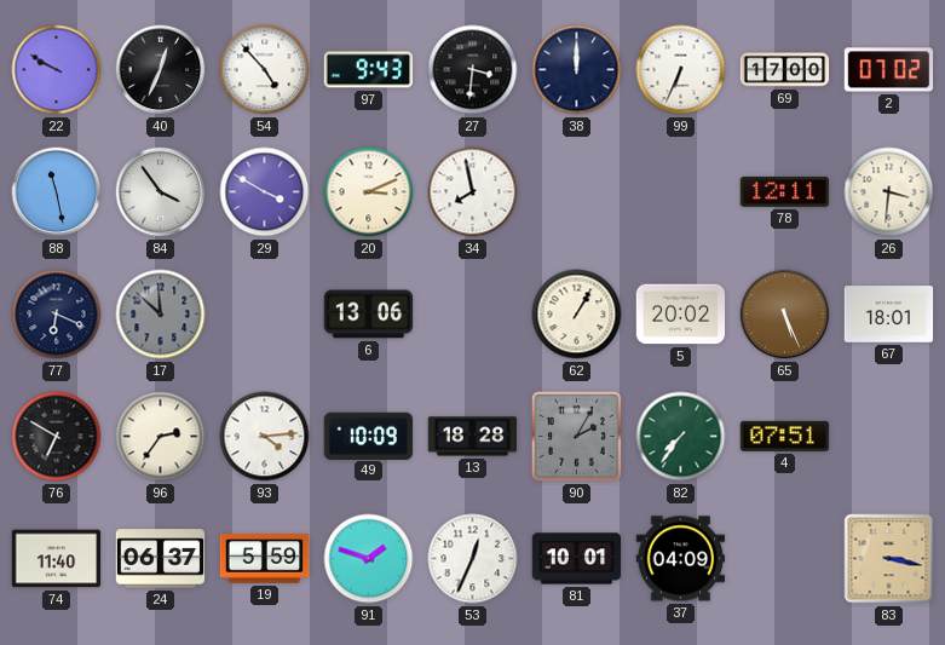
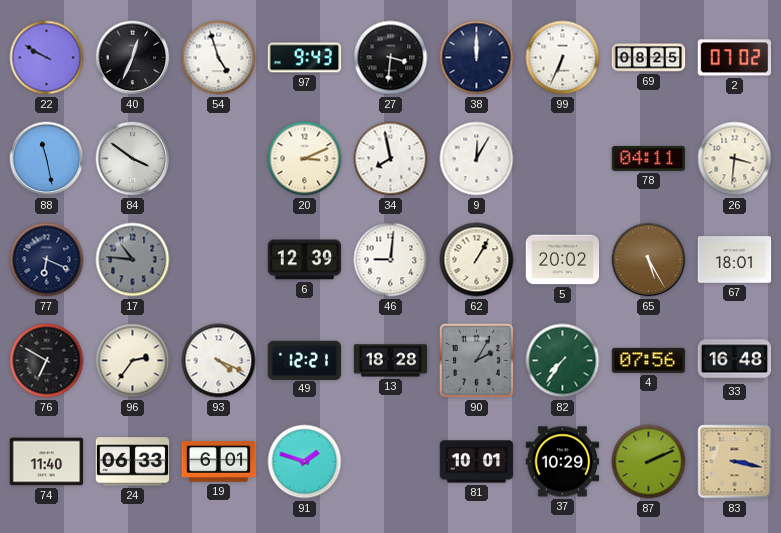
54: 4:53 -> 4:57 (219, 58)
69: 17:00 -> 08:25 (649, 58)
84: 3:54 -> 3:51 (133, 159)
29: 3:50 -> none (265, 192)
9: none -> 12:05 (477, 159)
78: 12:11 -> 04:11 (649, 158)
17: 11:52 -> 10:46 (133, 260)
6: 13:06 -> 12:39 (305, 260)
46: none -> 9:01 (391, 260)
65: 5:26 -> 5:25 (649, 260)
93: 4:14 -> 4:19 (219, 361)
49: 10:09 -> 12:21 (305, 360)
4: 07:51 -> 07:56 (649, 360)
33: none -> 16:48 (735, 361)
24: 06:37 -> 06:33 (133, 462)
19: 5:59 -> 6:01 (219, 462)
53: 12:34 -> none (473, 559)
37: 04:09 -> 10:29 (563, 462)
87: none -> 2:11 (649, 462)
